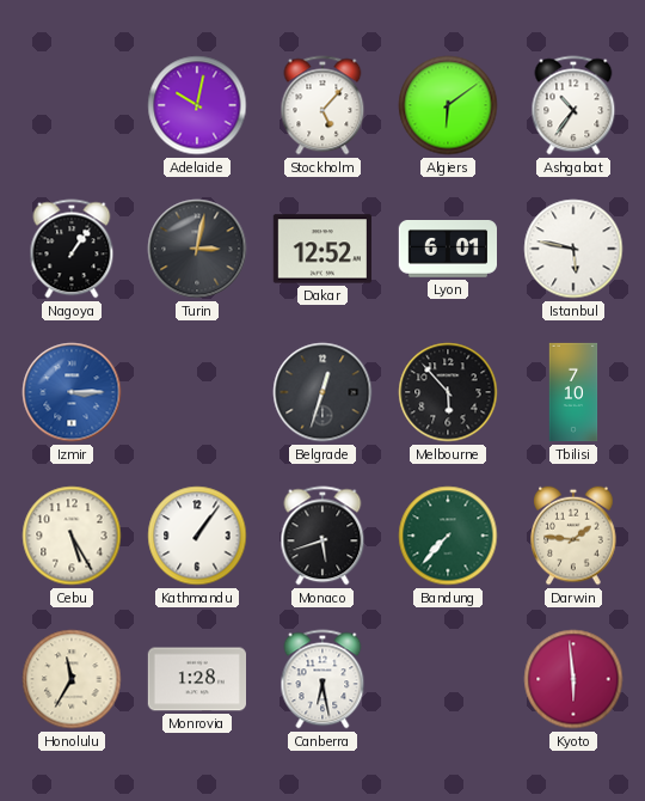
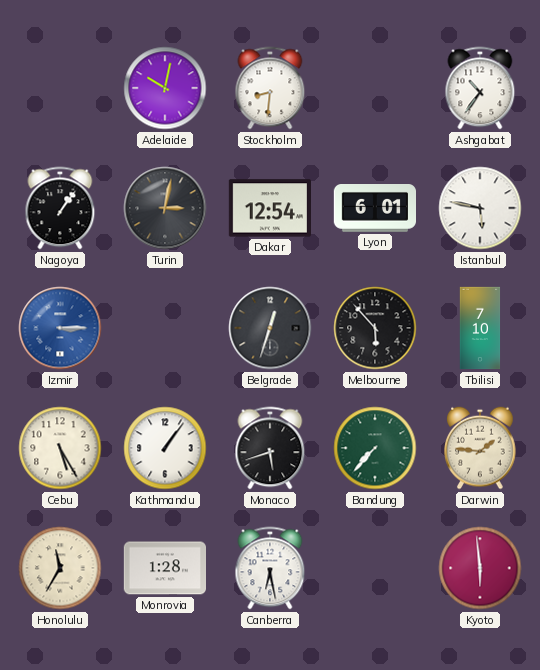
Stockholm: 5:07 -> 8:31 (270, 88)
Algiers: 6:09 -> none (448, 105)
Dakar: 12:52 -> 12:54 (269, 208)
